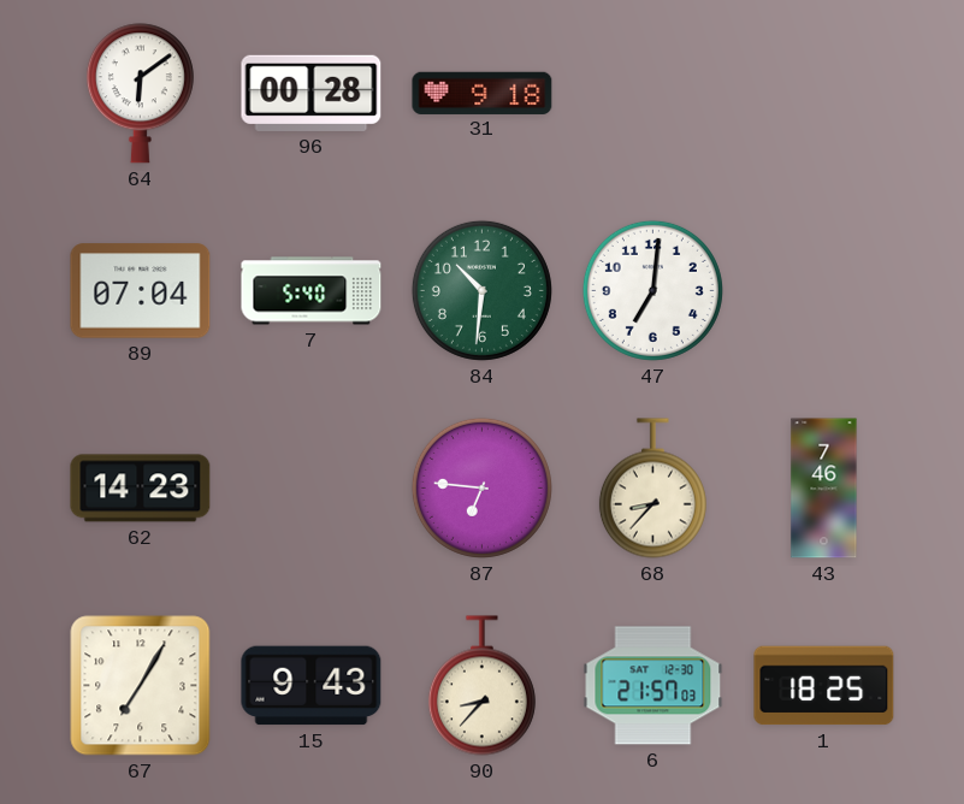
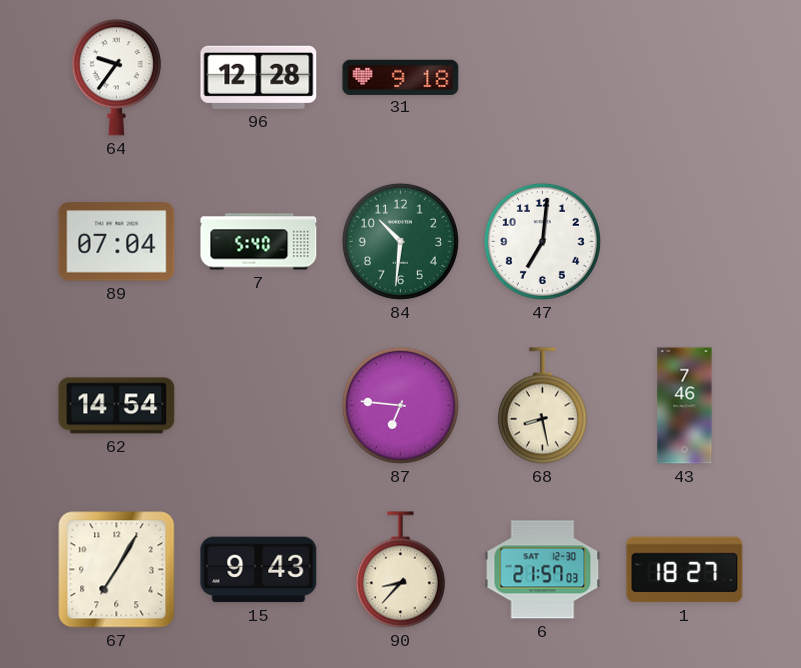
64: 6:09 -> 9:36 (116, 78)
96: 00:28 -> 12:28 (259, 77)
62: 14:23 -> 14:54 (117, 406)
68: 8:37 -> 8:28 (542, 406)
1: 18:25 -> 18:27 (685, 570)
